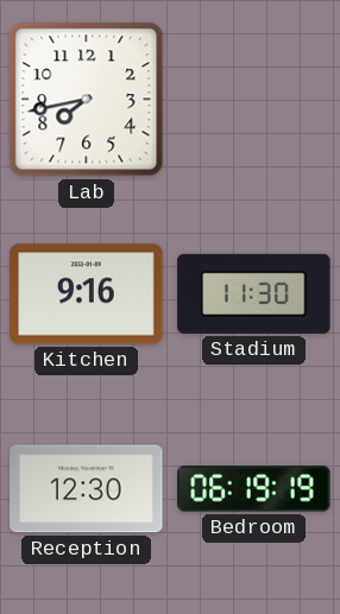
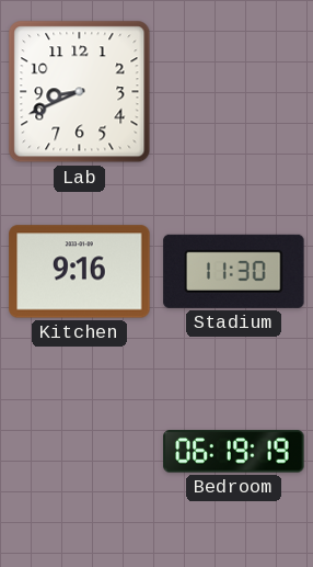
Lab: 7:43 -> 8:41 (80, 92)
Reception: 12:30 -> none (87, 489)
